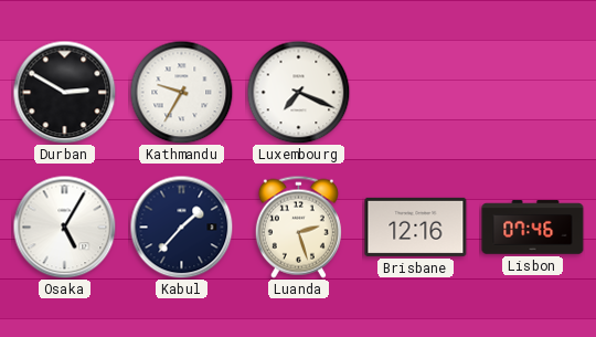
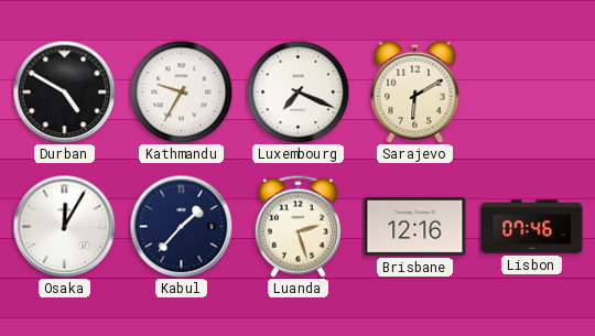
Durban: 2:50 -> 4:50 (64, 91)
Sarajevo: none -> 6:10 (415, 91)
Osaka: 5:05 -> 12:05 (64, 226)
